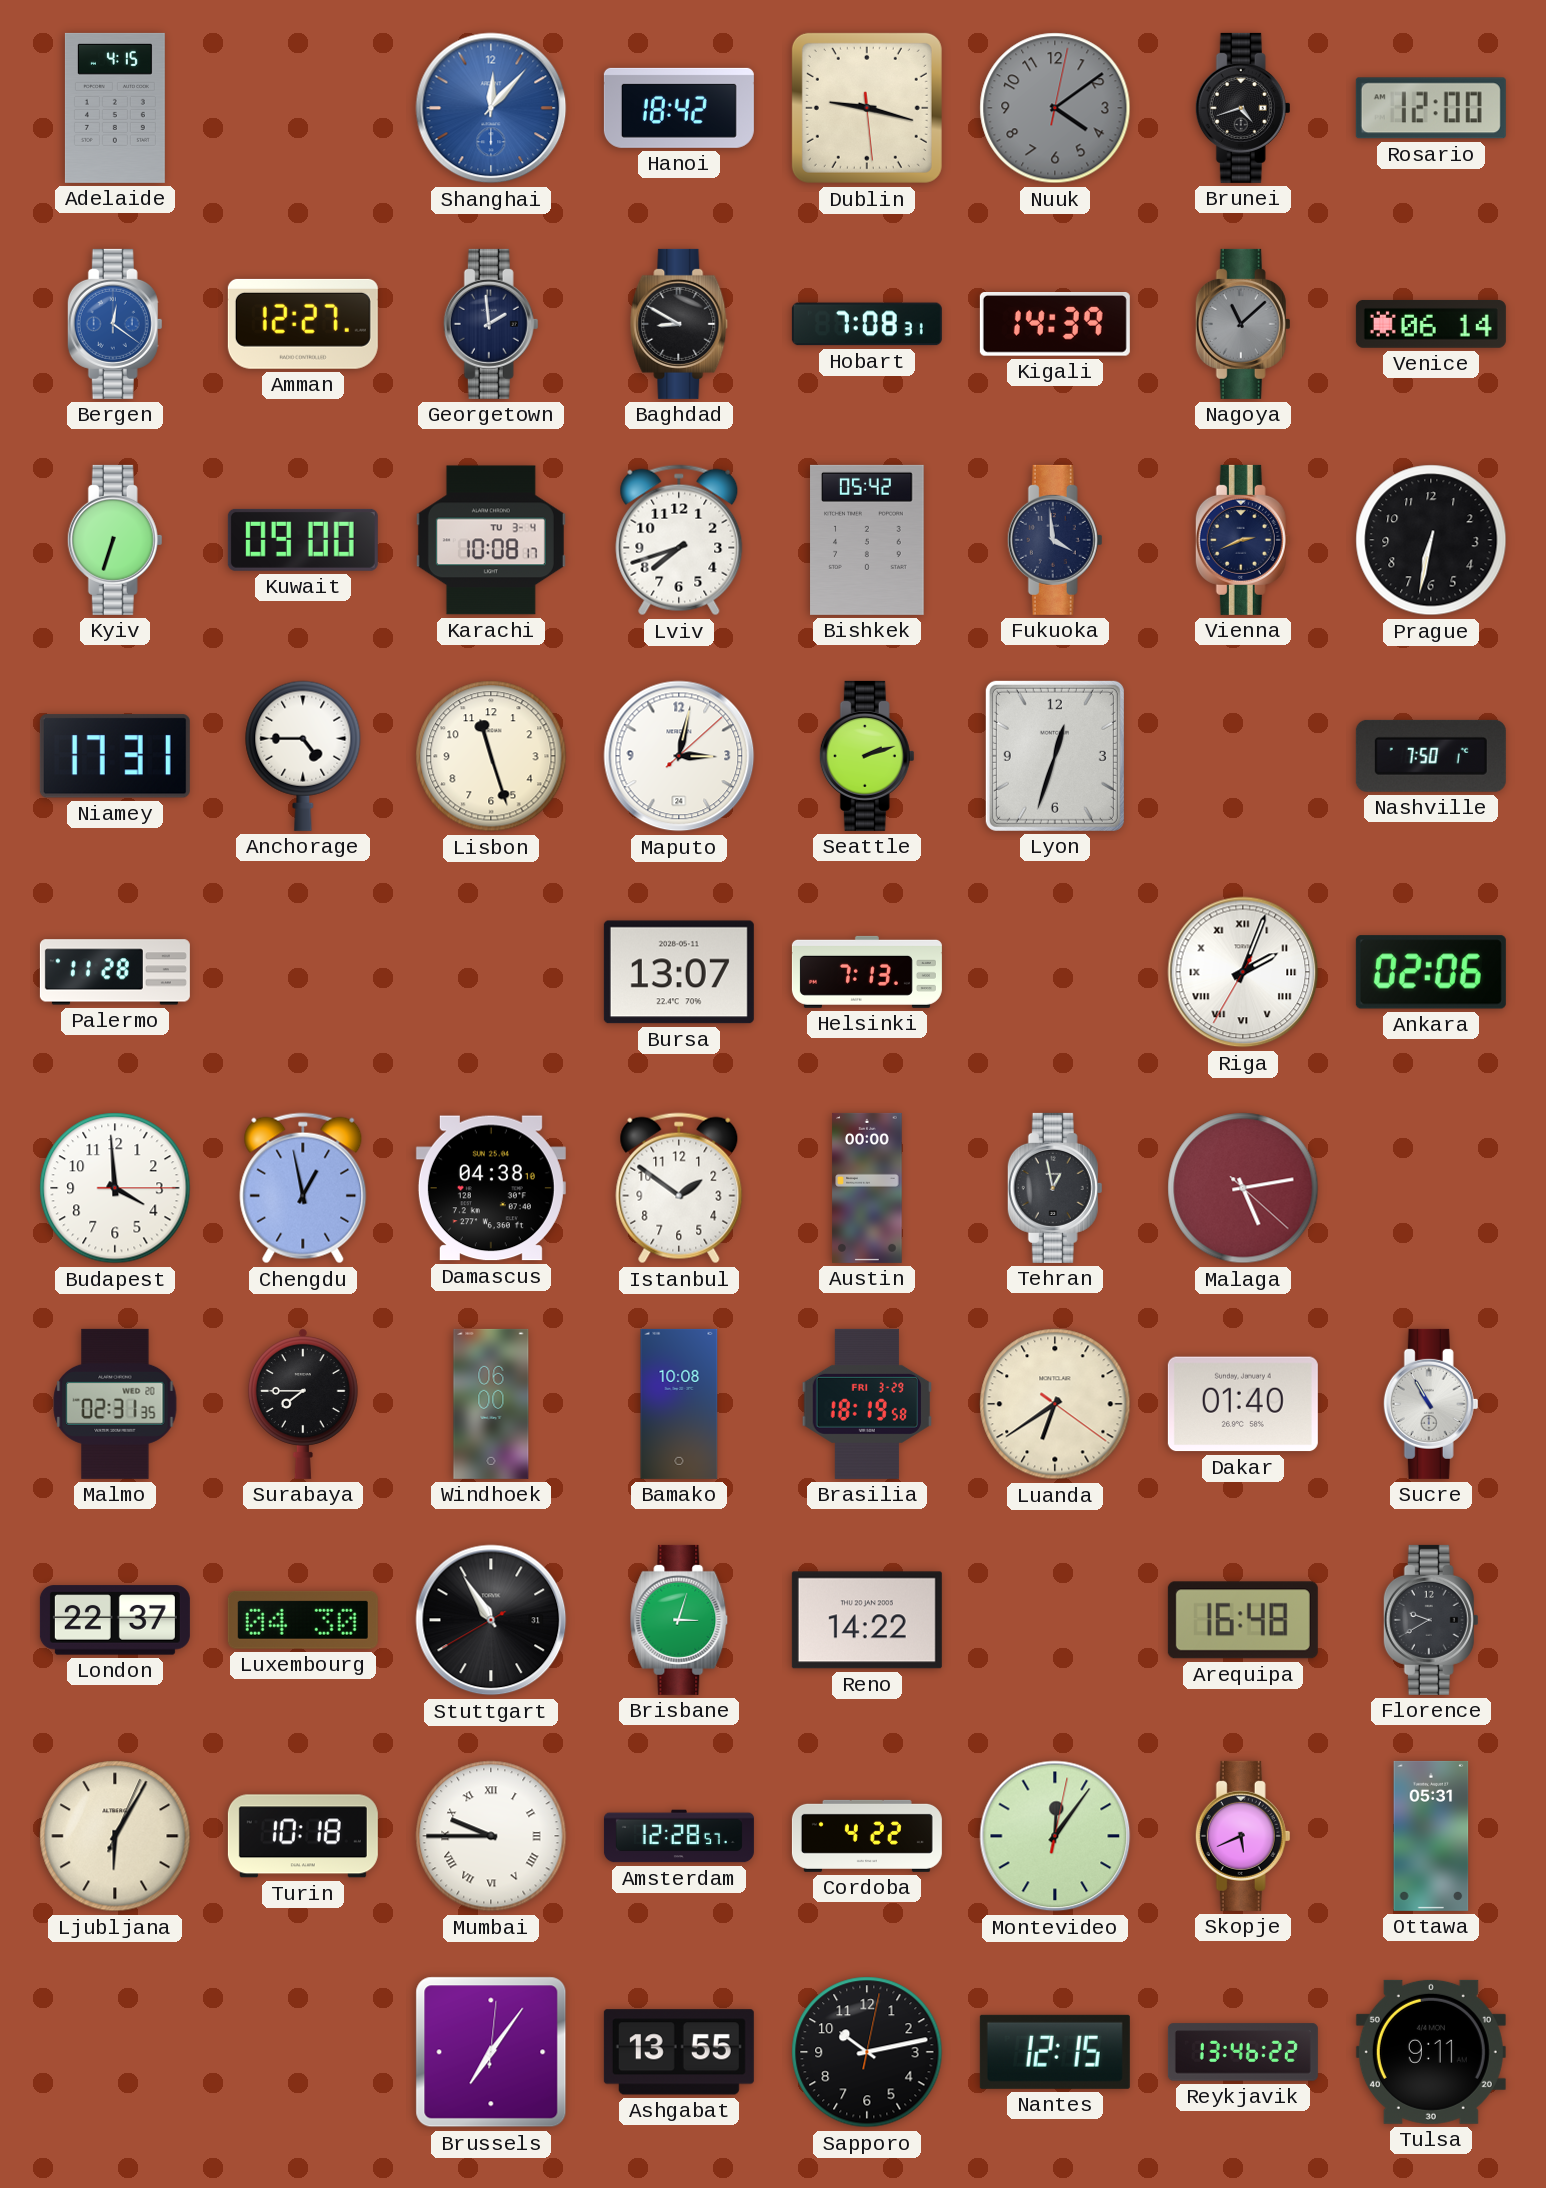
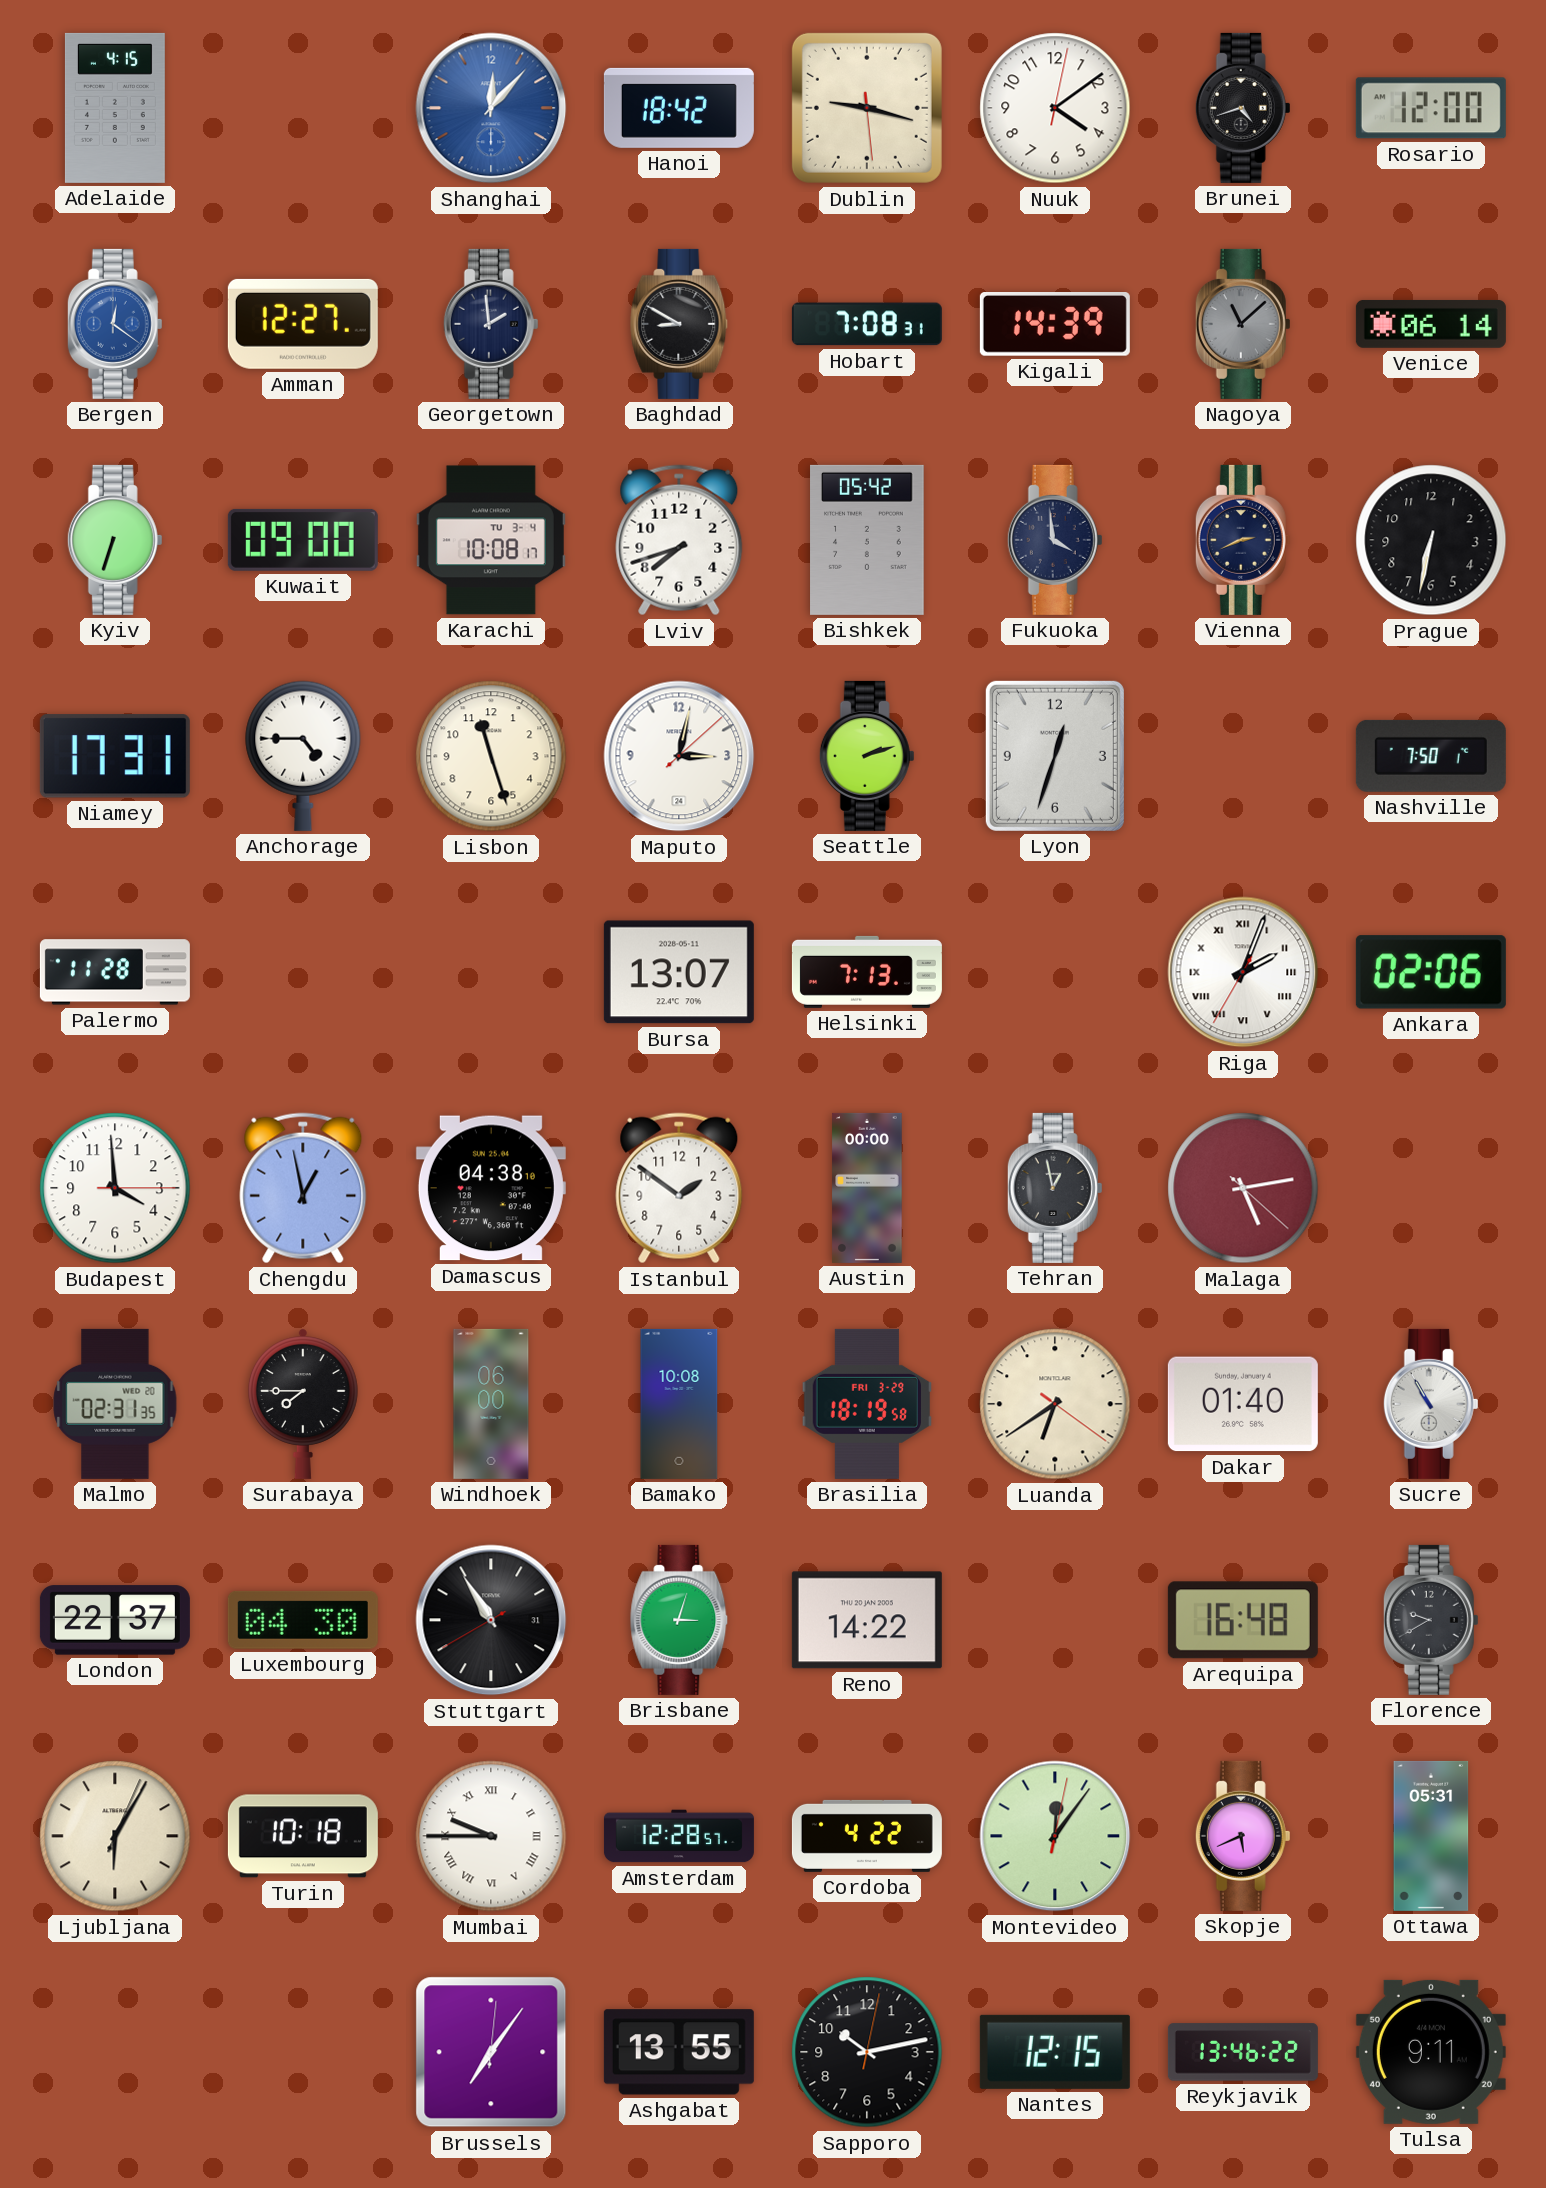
Nuuk dial: grey -> white (1055, 108)
